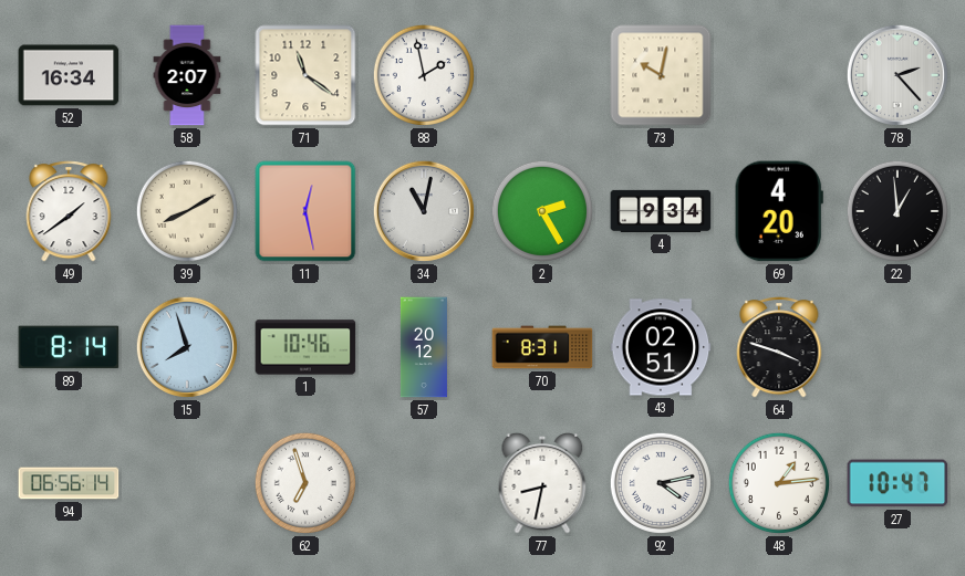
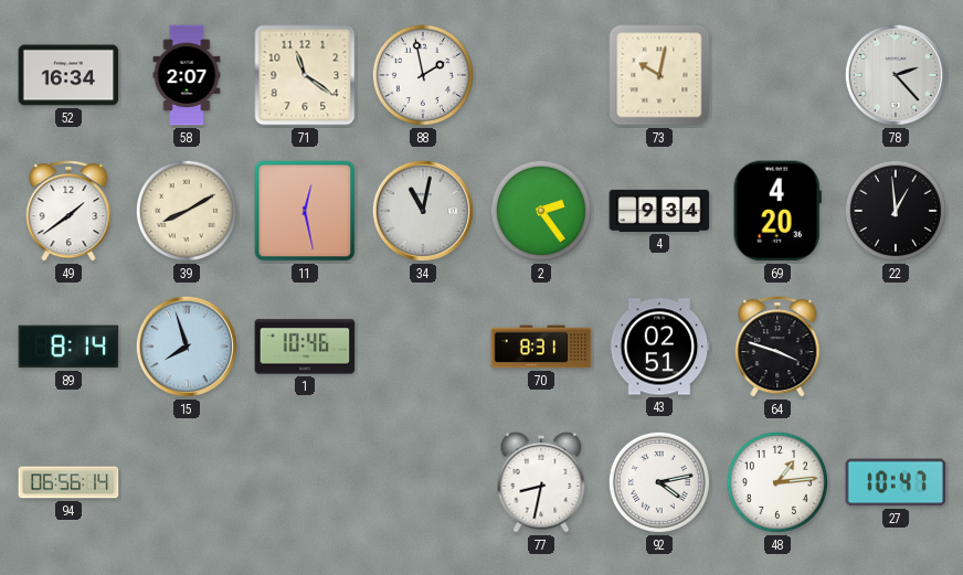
2: 2:25 -> 2:24 (541, 211)
57: 20:12 -> none (424, 347)
62: 6:57 -> none (305, 483)
